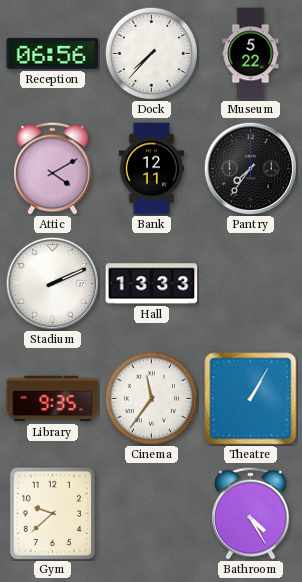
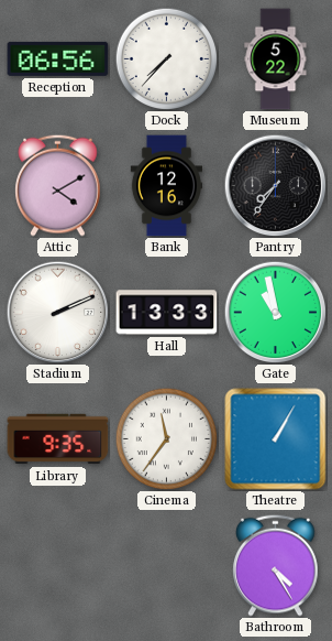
Bank: 12:11 -> 12:16 (166, 186)
Gate: none -> 10:58 (275, 312)
Gym: 9:38 -> none (52, 513)
